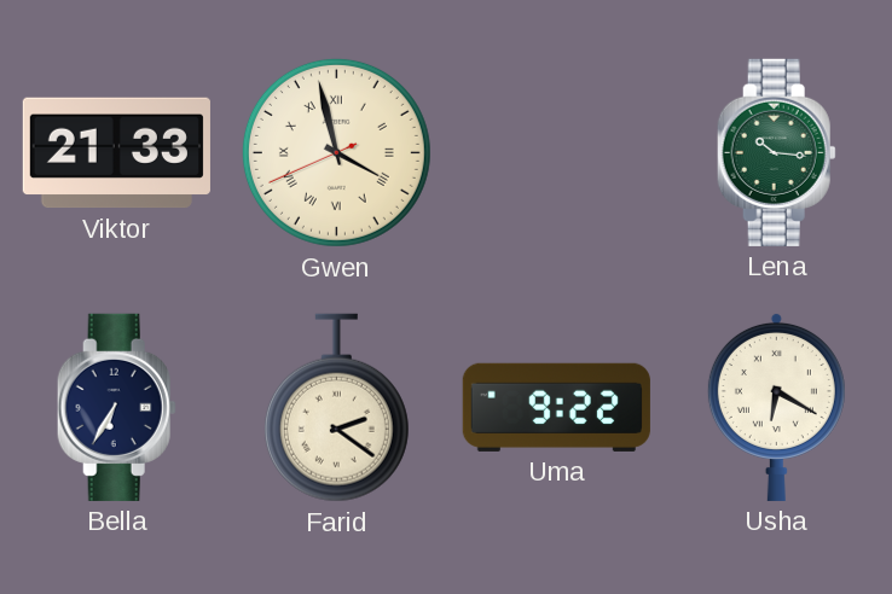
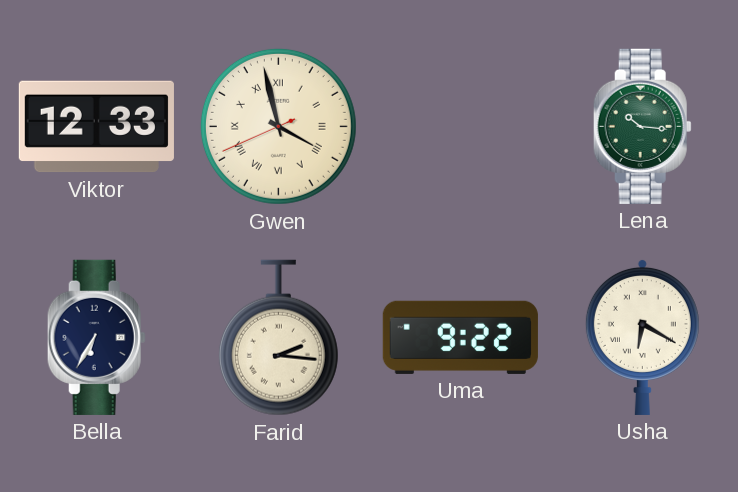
Viktor: 21:33 -> 12:33 (96, 127)
Farid: 2:21 -> 2:16 (278, 338)
